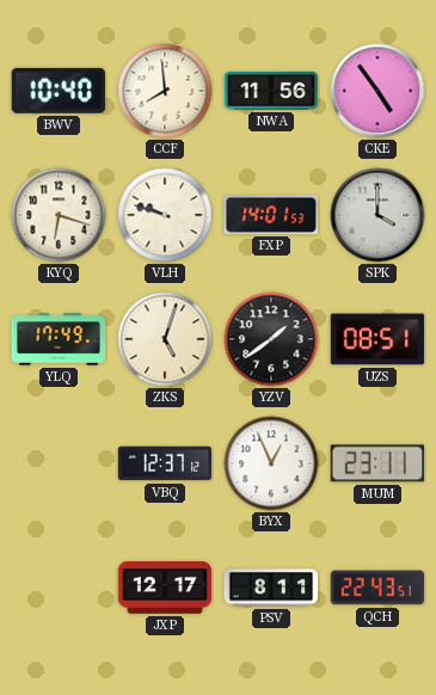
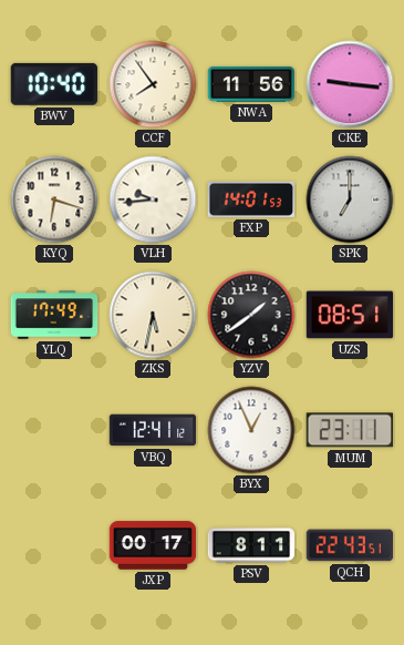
CCF: 7:59 -> 7:54 (153, 84)
CKE: 4:54 -> 9:16 (350, 84)
VLH: 9:48 -> 9:44 (153, 199)
SPK: 4:00 -> 7:00 (350, 199)
ZKS: 5:03 -> 5:32 (153, 315)
VBQ: 12:37 -> 12:41 (153, 430)
JXP: 12:17 -> 00:17 (153, 545)
